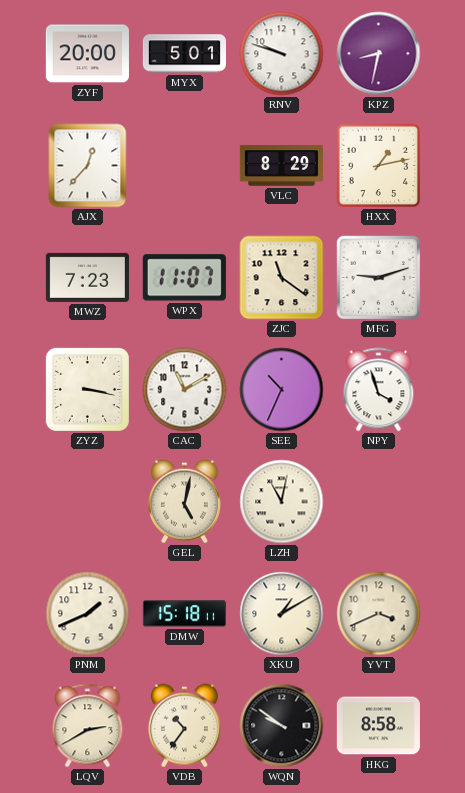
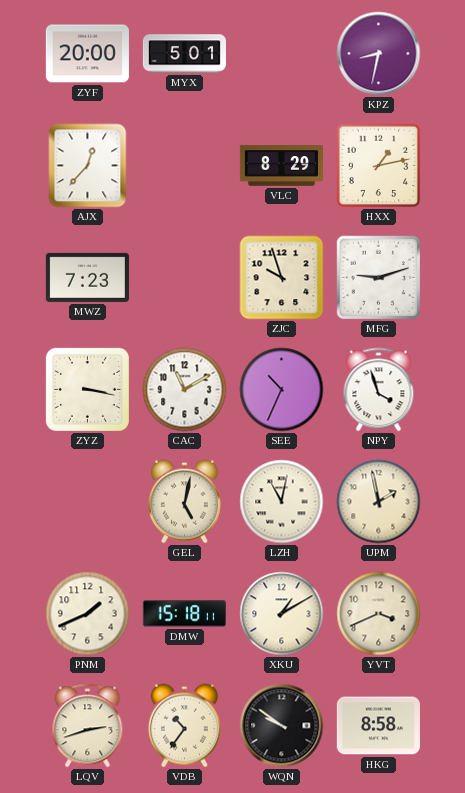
RNV: 9:48 -> none (282, 54)
WPX: 11:07 -> none (184, 278)
ZJC: 11:21 -> 9:57 (282, 278)
UPM: none -> 1:58 (379, 502)
LQV: 2:40 -> 2:42 (88, 726)
